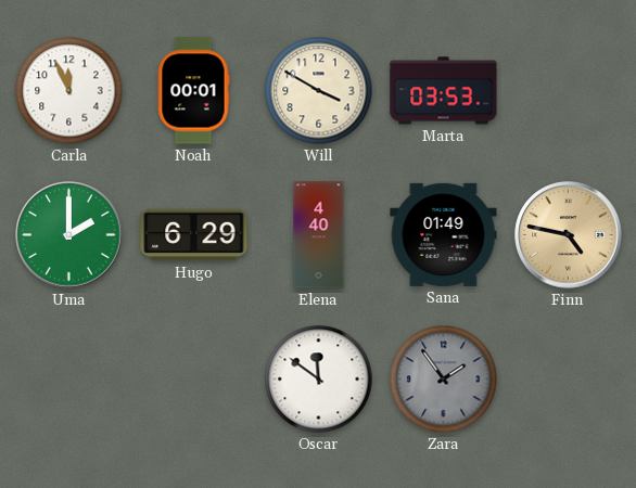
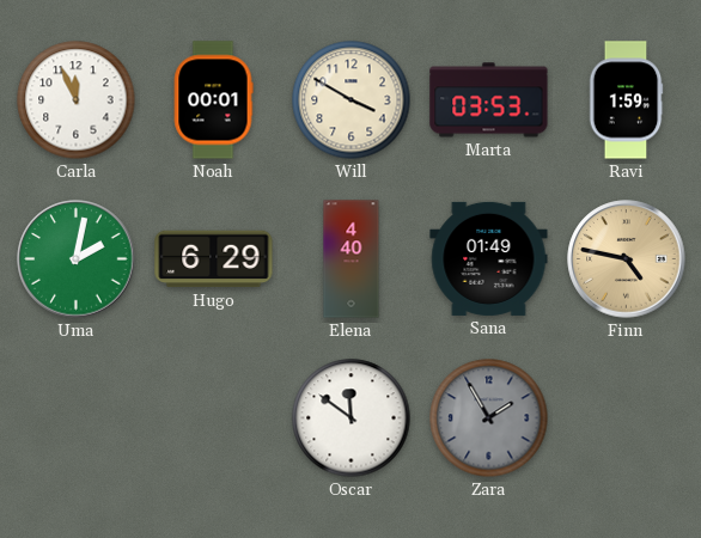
Ravi: none -> 1:59 (626, 100)
Uma: 2:00 -> 2:02 (77, 259)
Zara: 1:54 -> 1:55 (489, 418)
